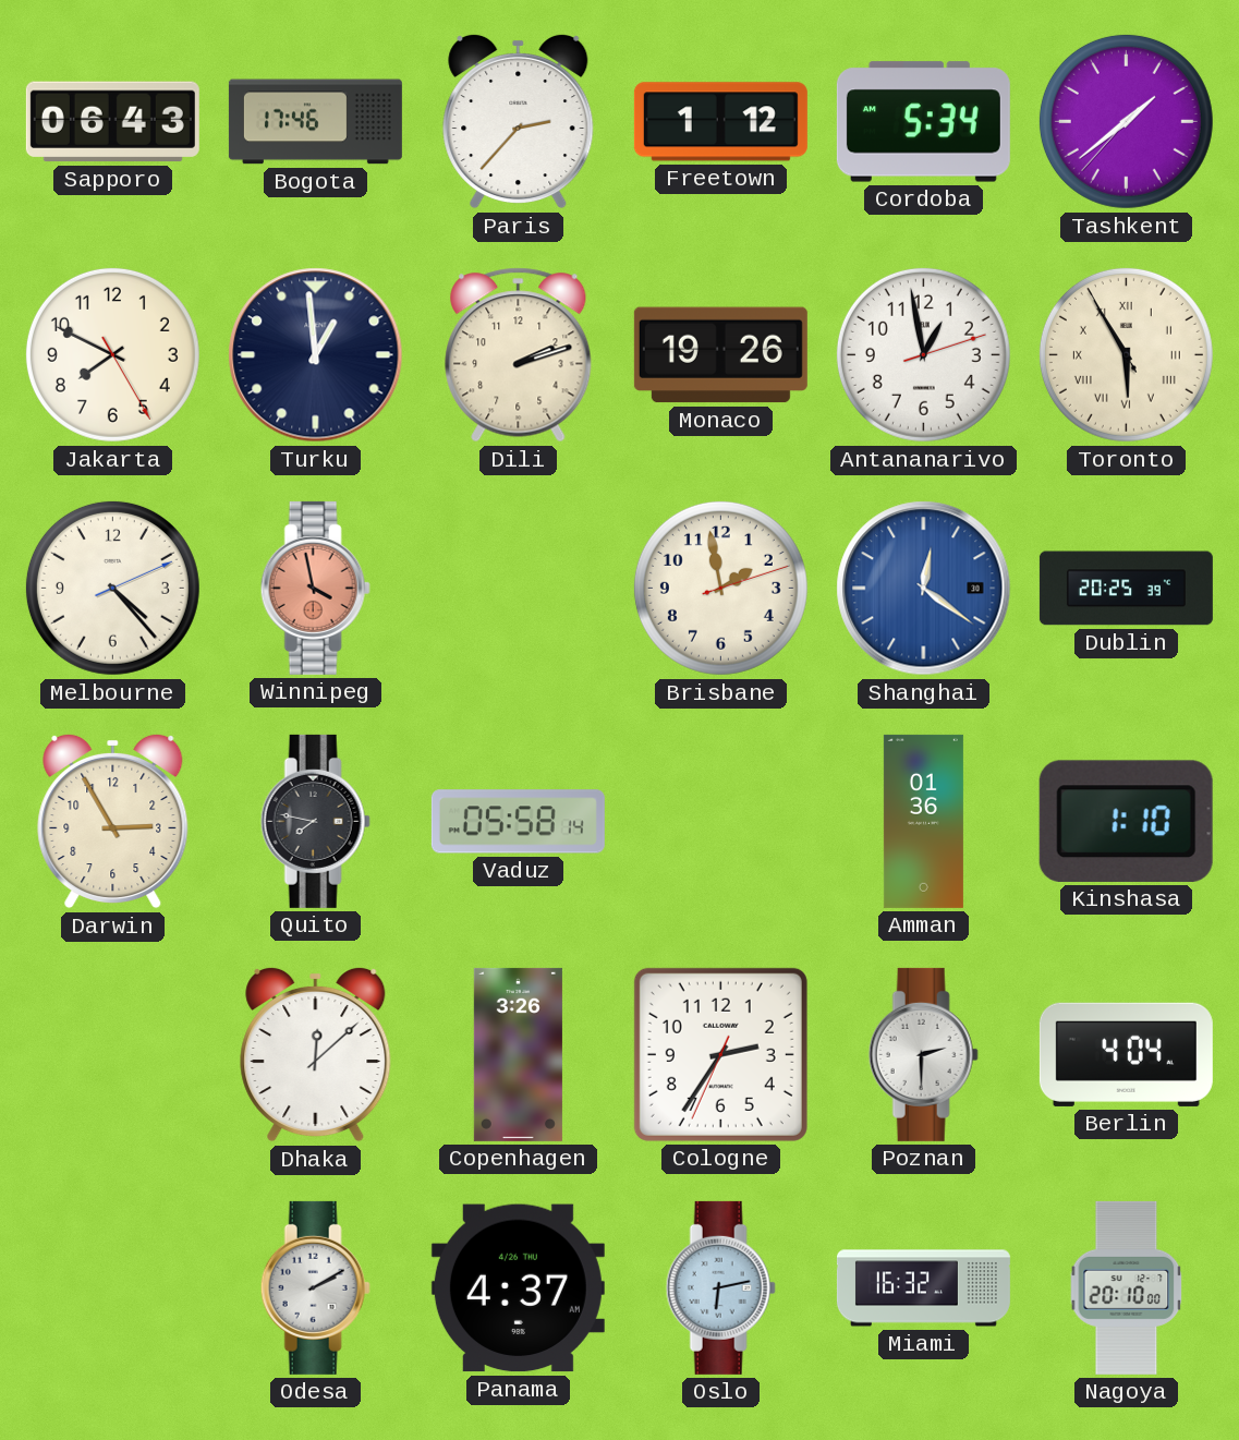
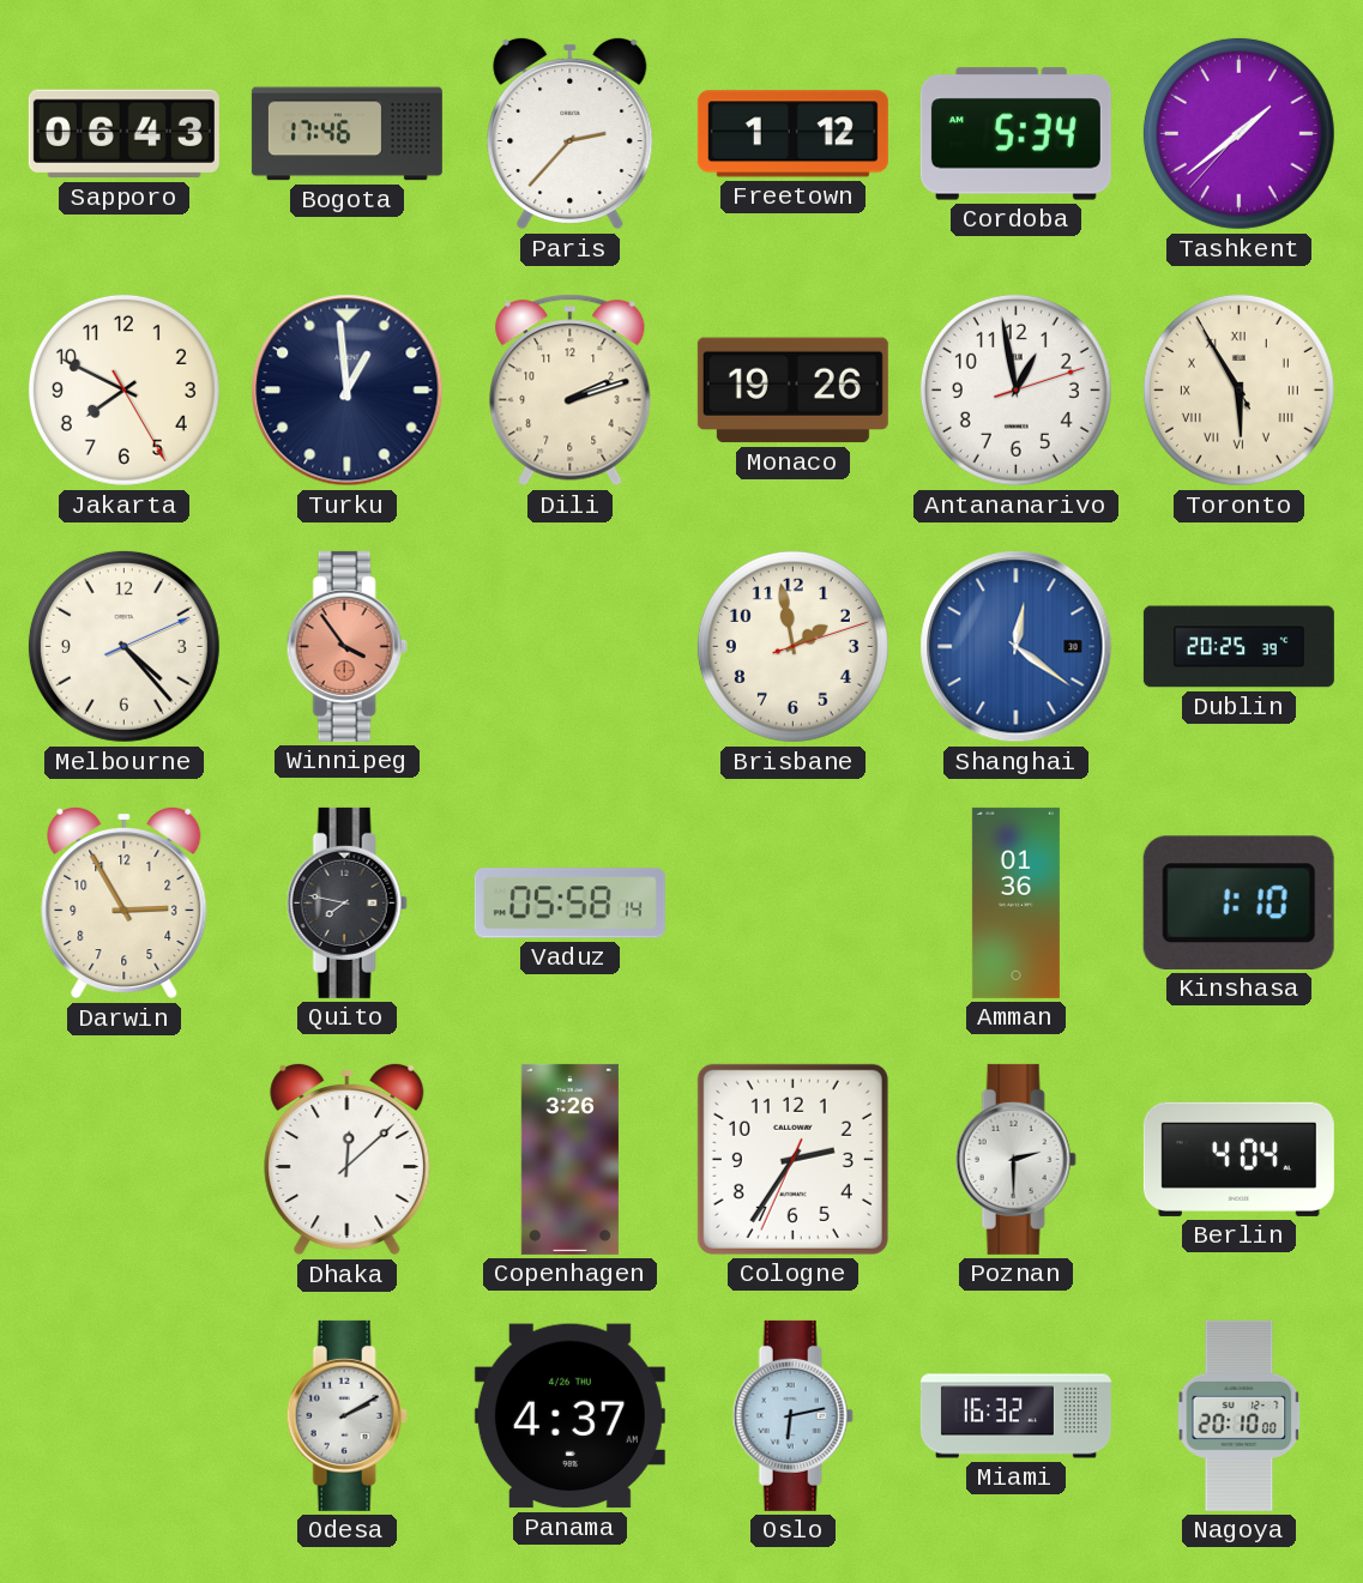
Winnipeg: 3:58 -> 3:54 (346, 646)
